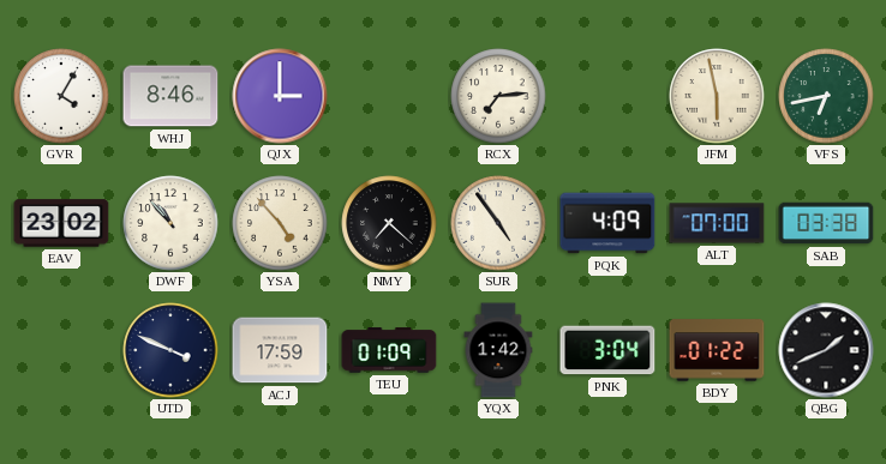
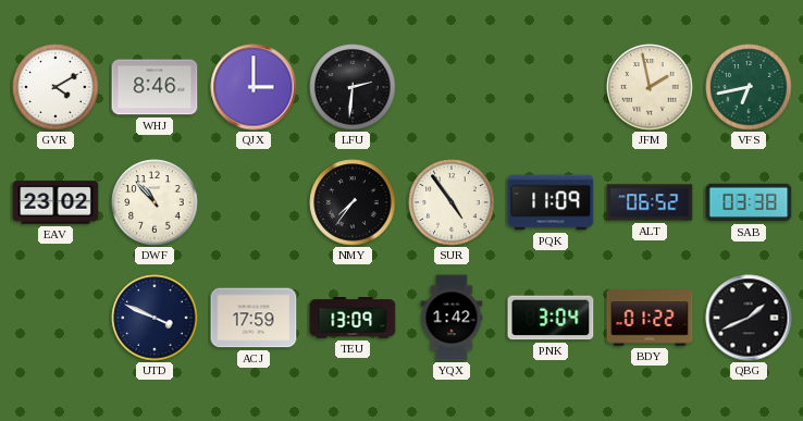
GVR: 4:05 -> 4:10 (55, 87)
LFU: none -> 2:31 (353, 87)
RCX: 7:14 -> none (498, 96)
JFM: 5:58 -> 1:58 (650, 87)
YSA: 4:53 -> none (280, 223)
NMY: 7:22 -> 7:36 (353, 202)
PQK: 4:09 -> 11:09 (551, 202)
ALT: 07:00 -> 06:52 (650, 202)
TEU: 01:09 -> 13:09 (353, 318)
